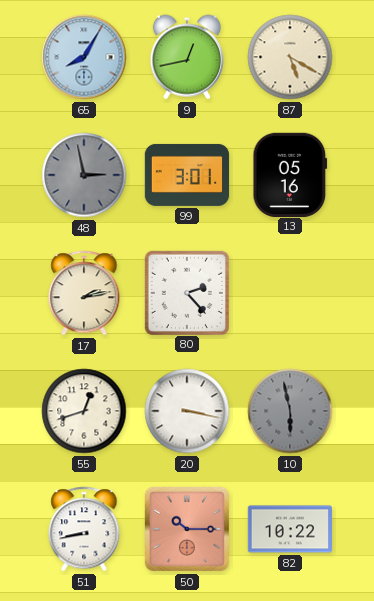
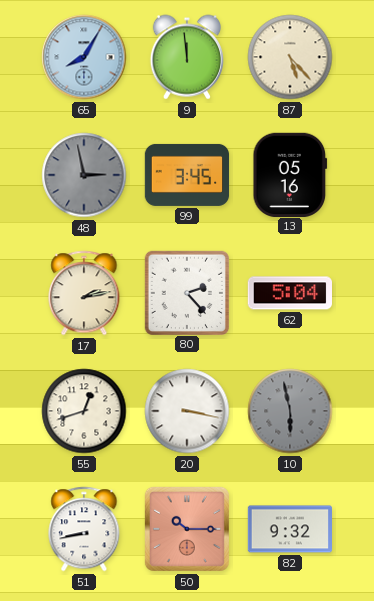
9: 12:43 -> 11:59 (187, 57)
87: 5:20 -> 5:23 (290, 57)
99: 3:01 -> 3:45 (187, 175)
62: none -> 5:04 (289, 293)
82: 10:22 -> 9:32 (289, 529)
